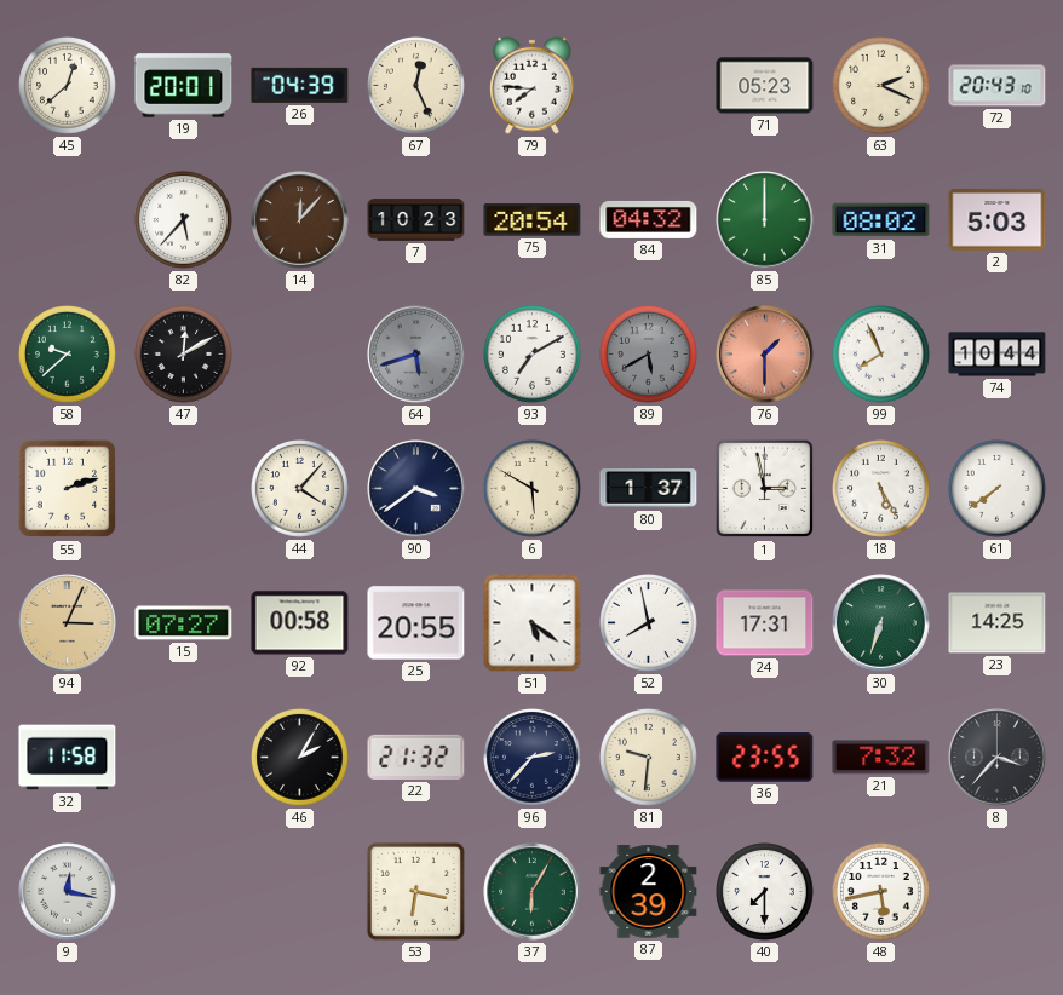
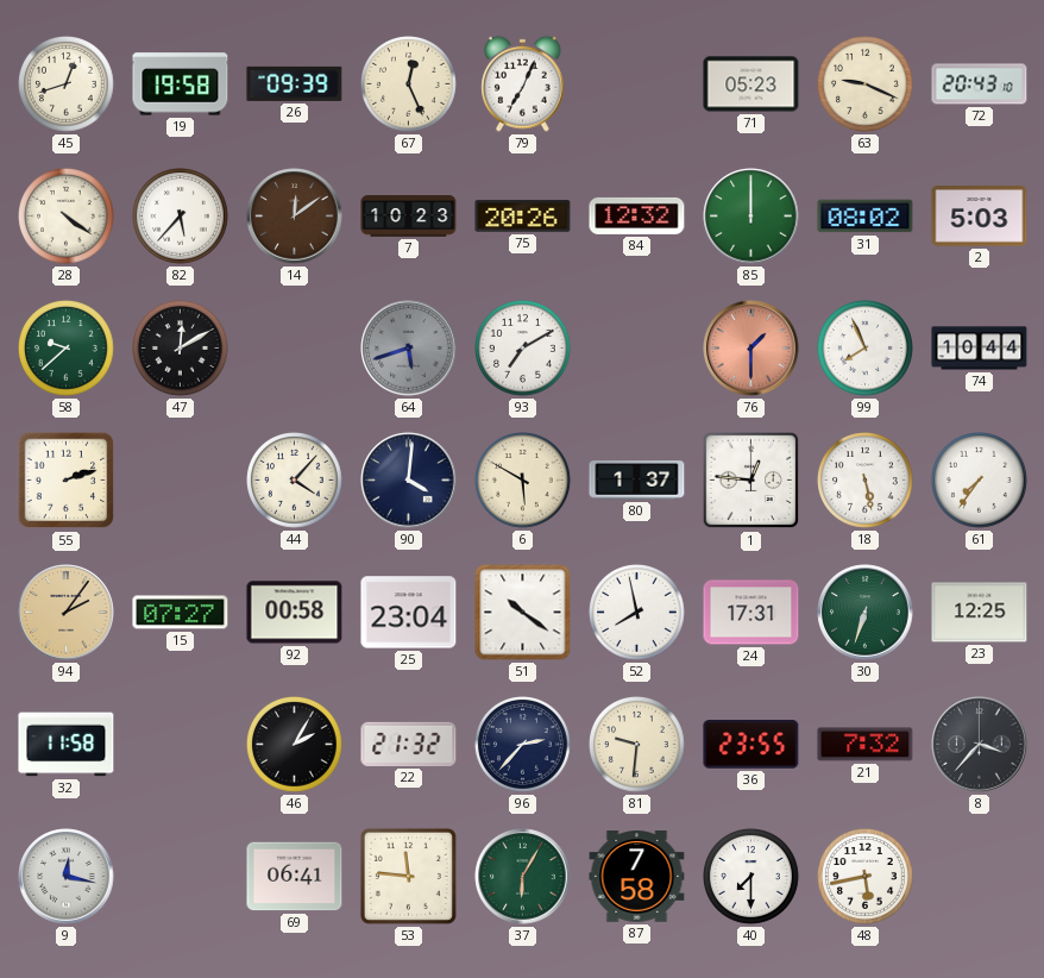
45: 12:38 -> 12:42 (67, 84)
19: 20:01 -> 19:58 (181, 84)
26: 04:39 -> 09:39 (295, 83)
79: 7:46 -> 7:04 (523, 83)
63: 2:19 -> 9:19 (866, 84)
28: none -> 4:21 (67, 217)
14: 12:07 -> 12:09 (295, 217)
75: 20:54 -> 20:26 (523, 217)
84: 04:32 -> 12:32 (637, 215)
89: 5:40 -> none (649, 355)
90: 3:39 -> 4:01 (409, 481)
1: 2:58 -> 12:46 (751, 481)
18: 5:25 -> 5:28 (866, 481)
61: 7:39 -> 7:36 (980, 481)
94: 3:04 -> 2:06 (67, 613)
25: 20:55 -> 23:04 (409, 613)
51: 5:21 -> 10:21 (523, 613)
23: 14:25 -> 12:25 (980, 613)
69: none -> 06:41 (295, 877)
53: 6:17 -> 11:46 (408, 876)
87: 2:39 -> 7:58 (637, 877)
